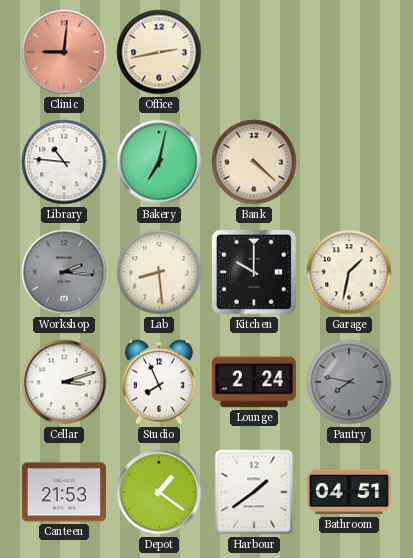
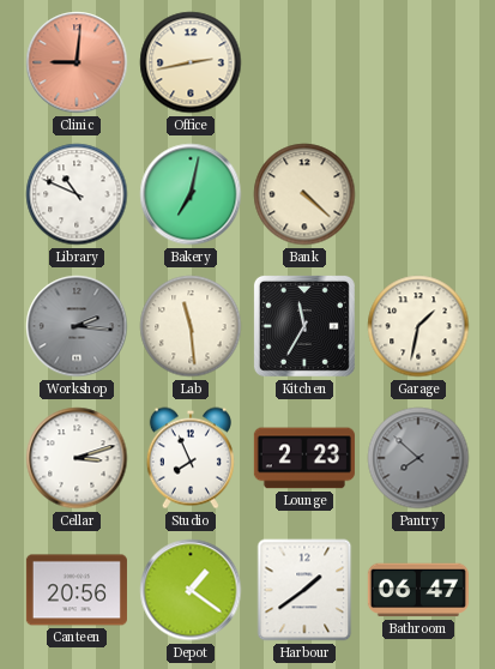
Library: 10:46 -> 10:49 (77, 194)
Lab: 8:29 -> 11:29 (191, 326)
Kitchen: 10:00 -> 11:35 (304, 326)
Lounge: 2:24 -> 2:23 (304, 458)
Pantry: 7:47 -> 7:52 (418, 458)
Canteen: 21:53 -> 20:56 (77, 590)
Bathroom: 04:51 -> 06:47 (418, 590)
